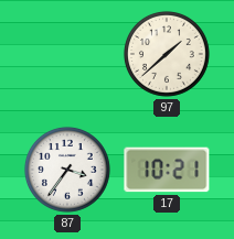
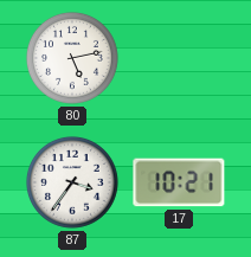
80: none -> 5:13 (72, 58)
97: 1:38 -> none (167, 54)
